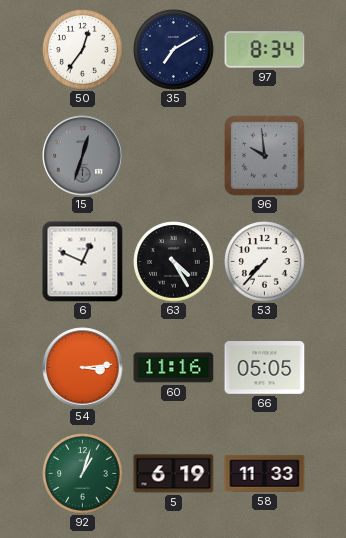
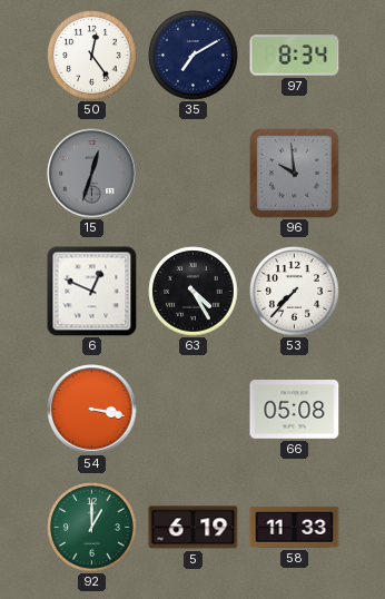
50: 12:36 -> 12:24 (92, 56)
54: 3:14 -> 3:17 (92, 410)
60: 11:16 -> none (174, 368)
66: 05:05 -> 05:08 (295, 410)
92: 1:03 -> 1:00 (92, 528)
